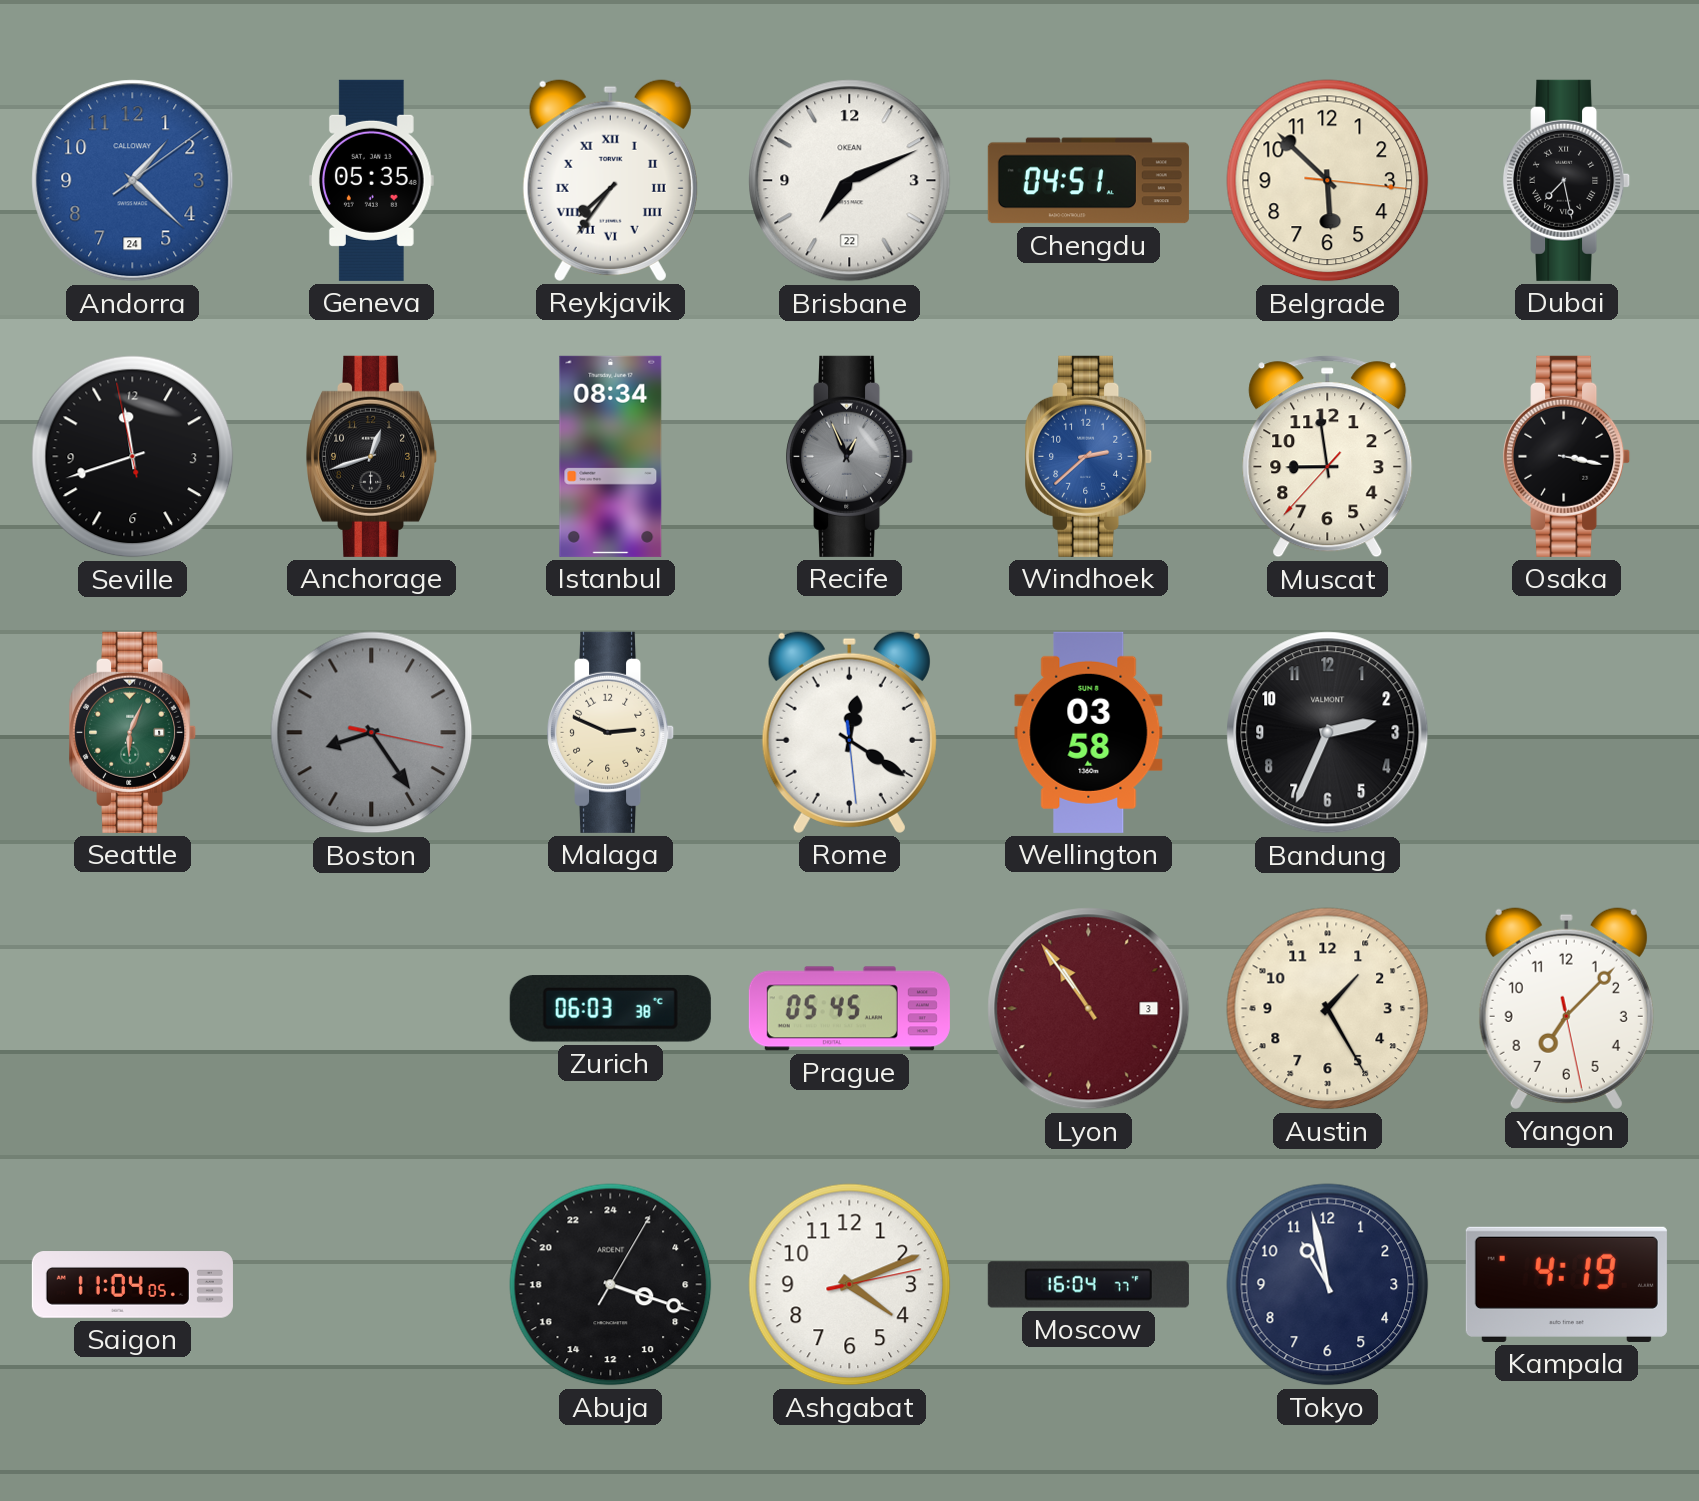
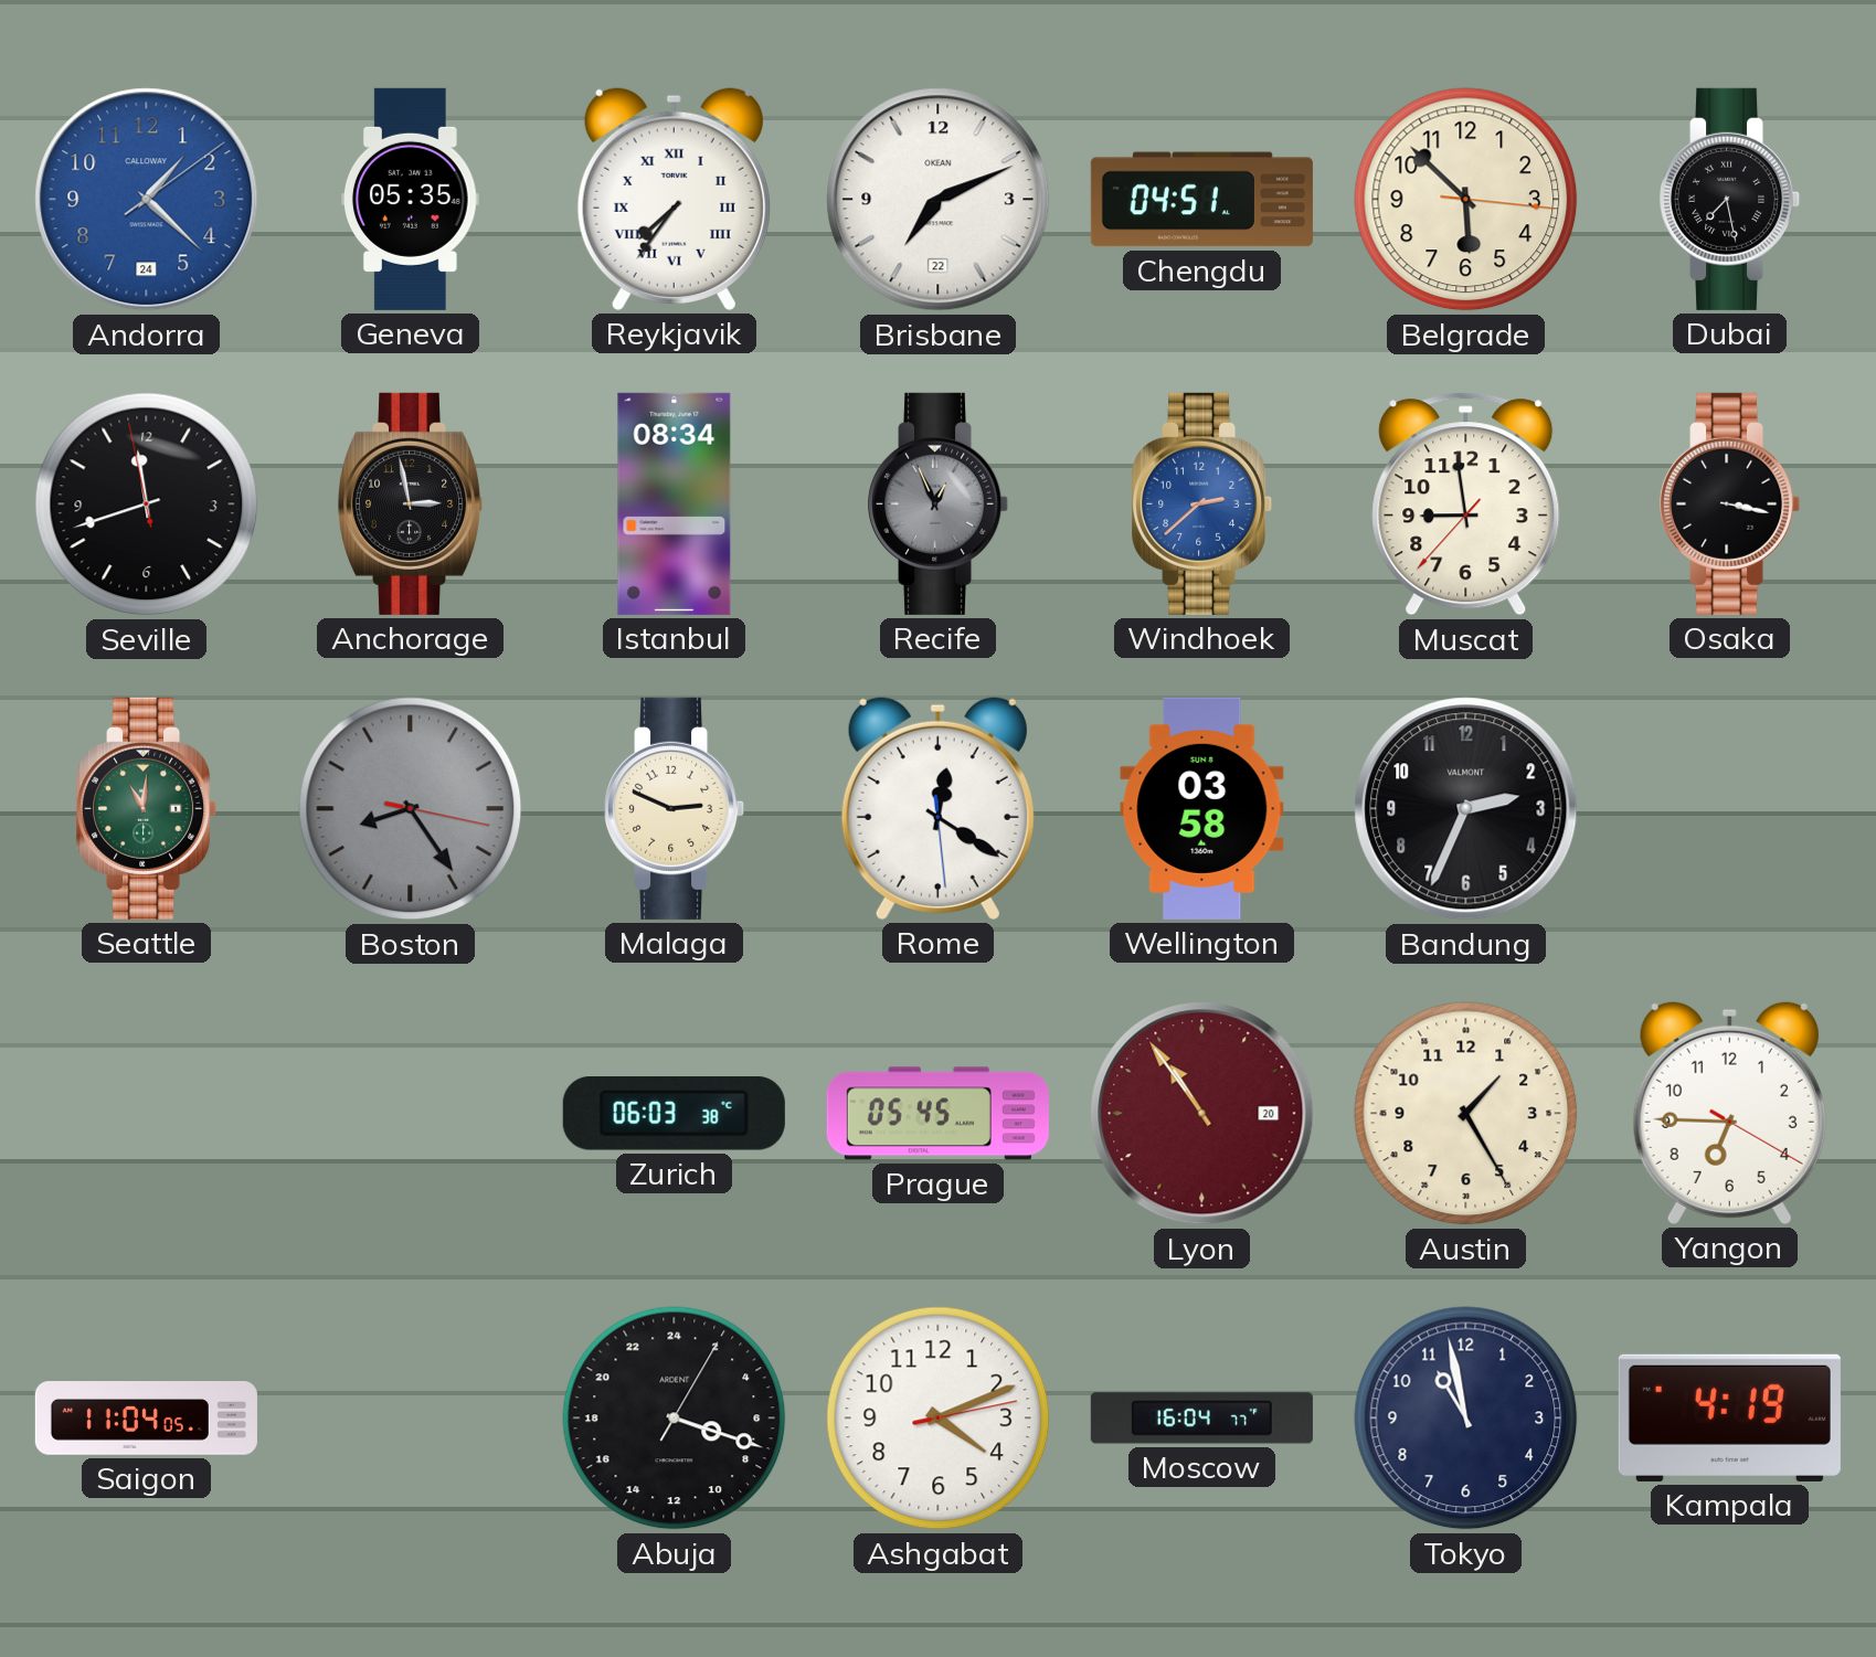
Anchorage: 12:42 -> 2:58 (412, 503)
Seattle: 6:04 -> 11:01 (147, 808)
Lyon date: 3 -> 20 (1202, 1114)
Yangon: 7:07 -> 6:45 (1729, 1113)
